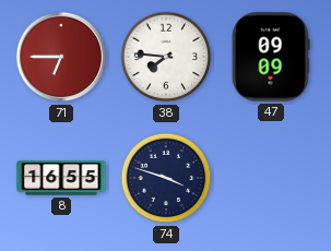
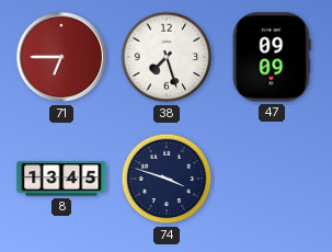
38: 7:46 -> 7:27 (167, 57)
8: 16:55 -> 13:45 (61, 179)
